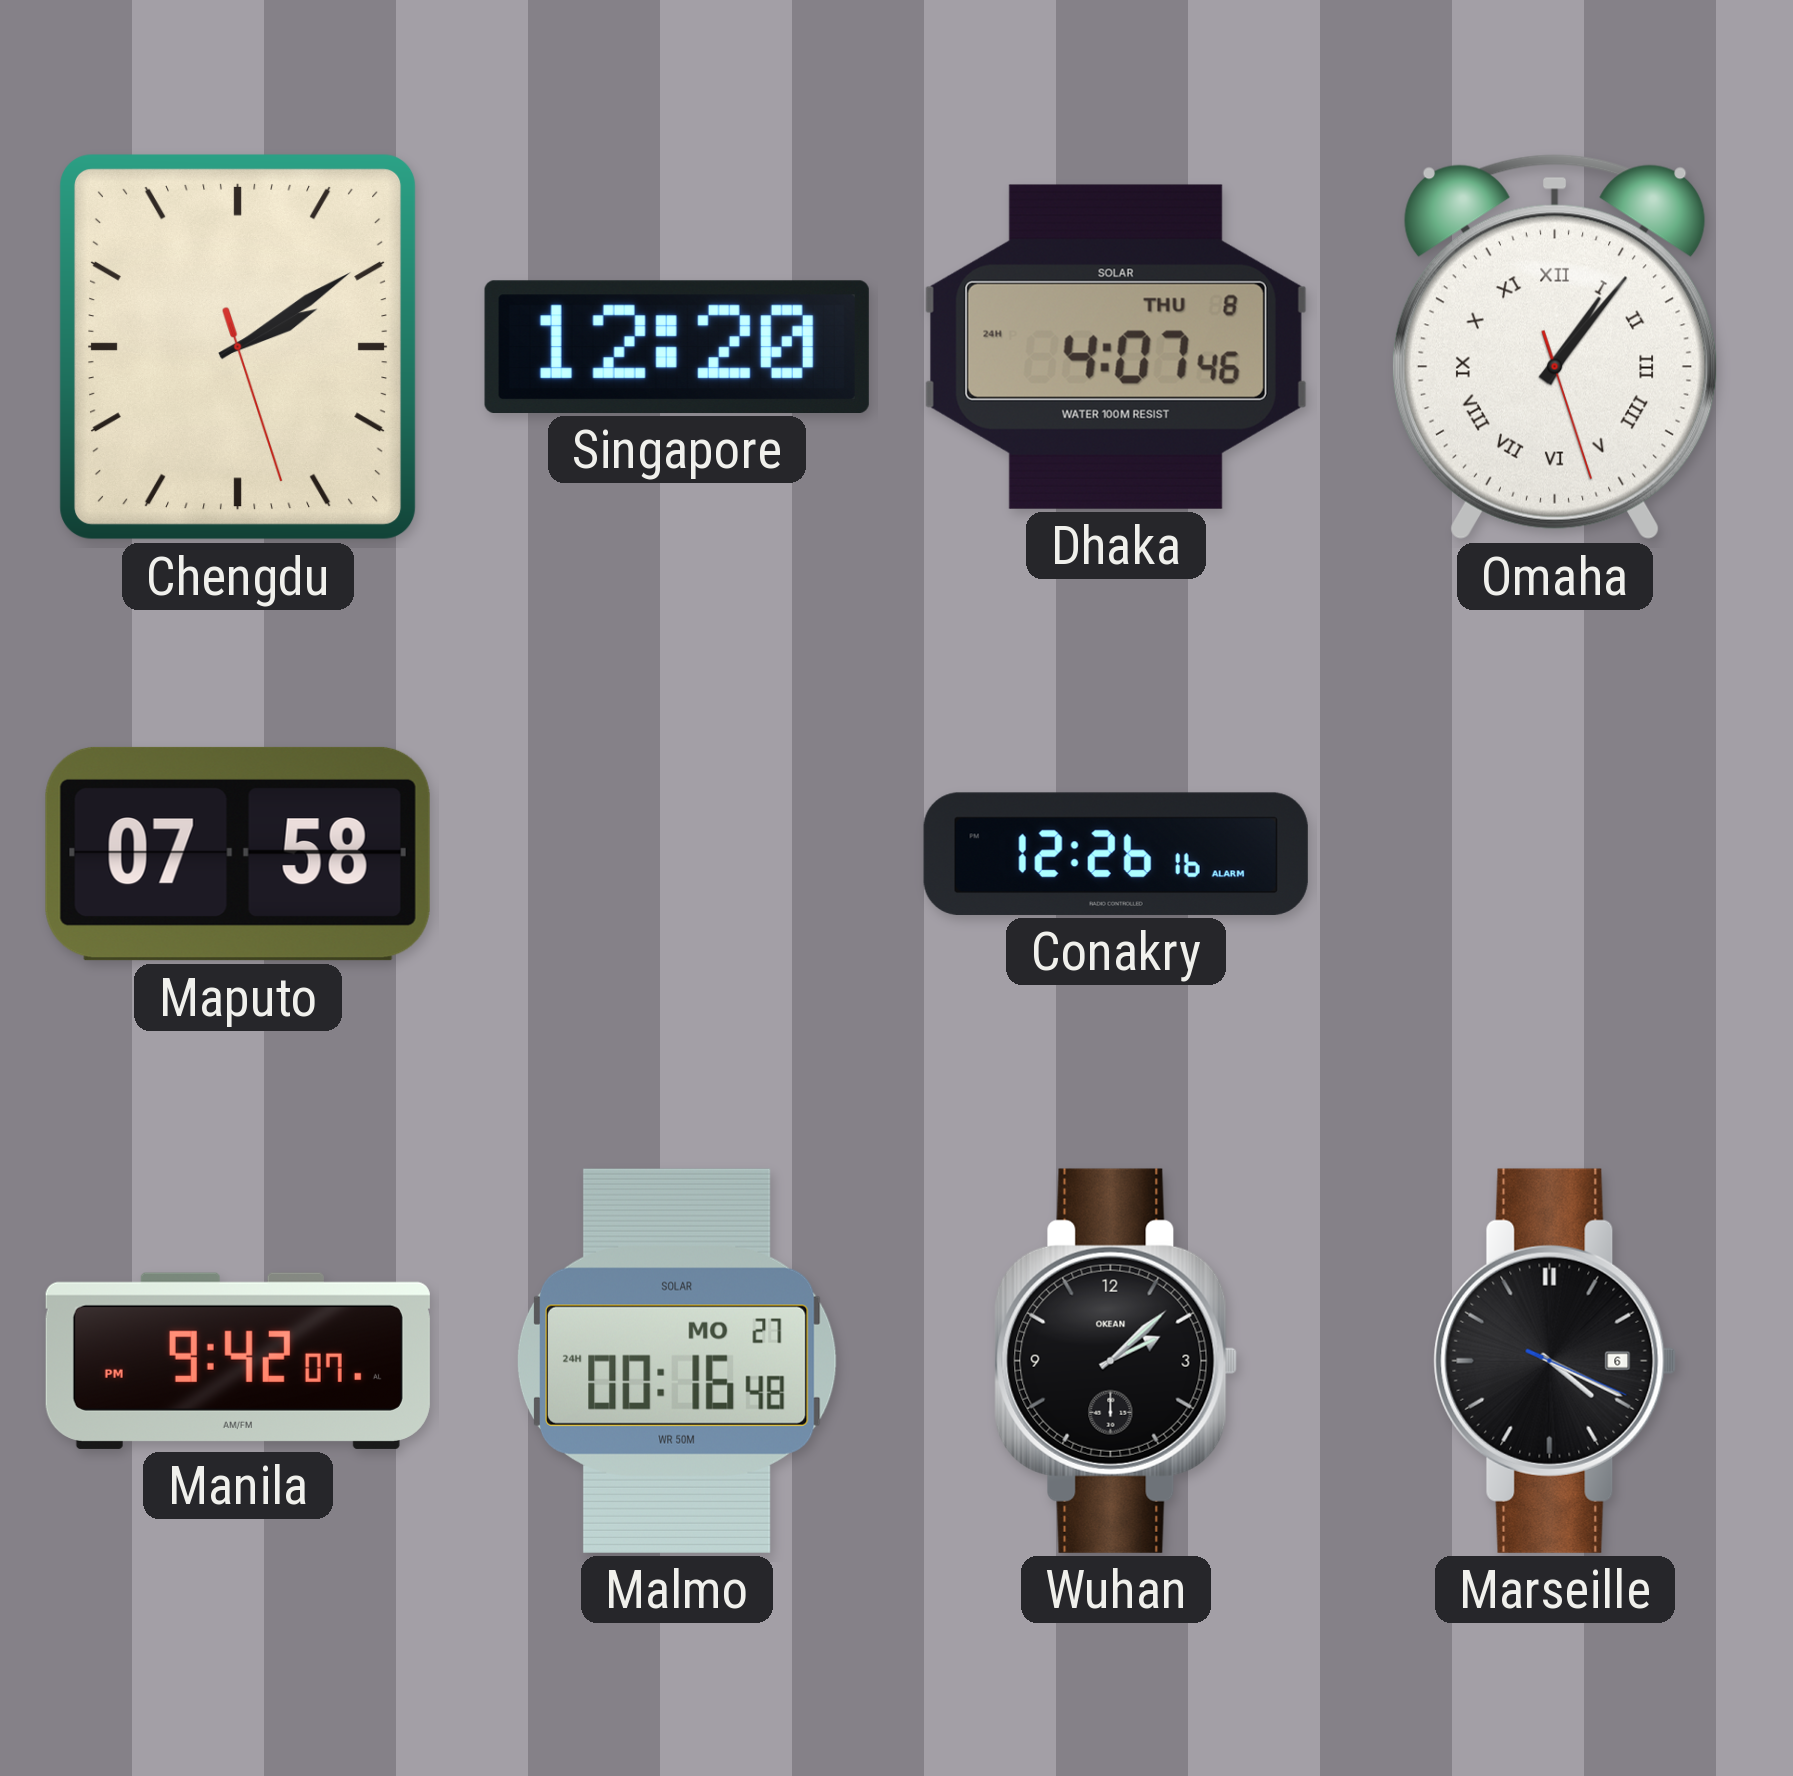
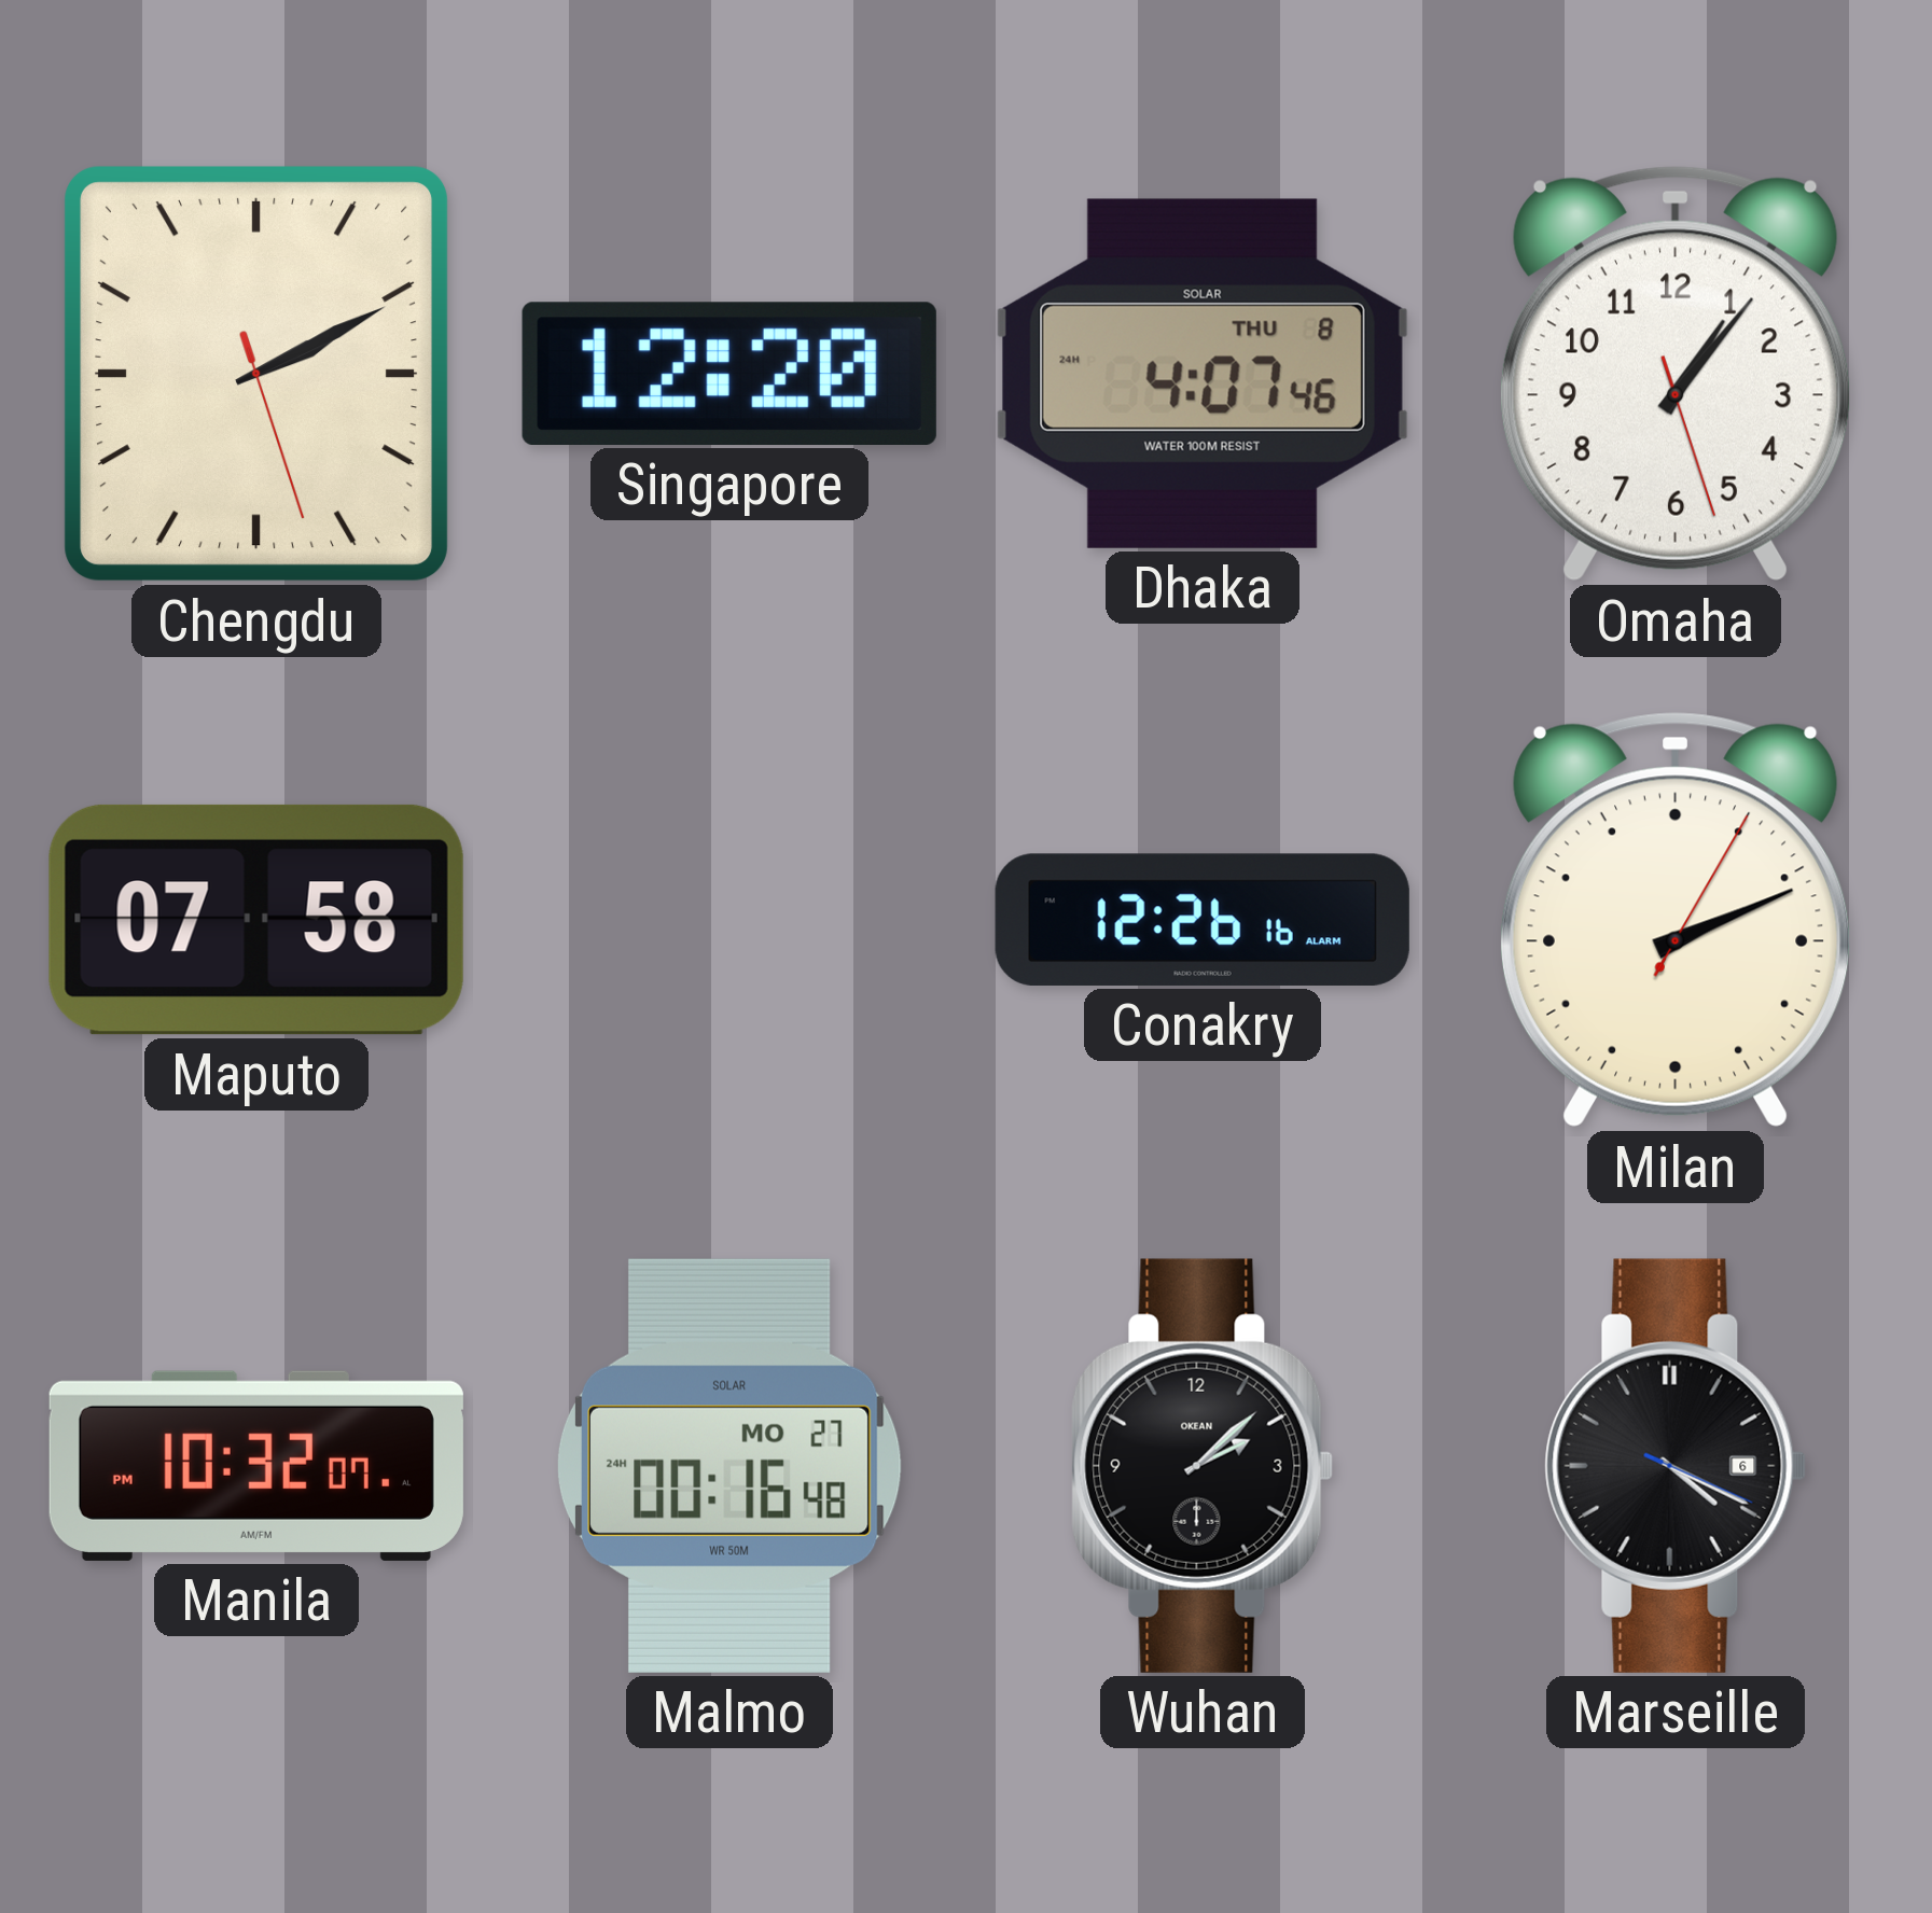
Chengdu: 2:09 -> 2:10 (256, 374)
Omaha numerals: Roman -> Arabic (1676, 374)
Milan: none -> 2:11 (1676, 920)
Manila: 9:42 -> 10:32 (256, 1466)
